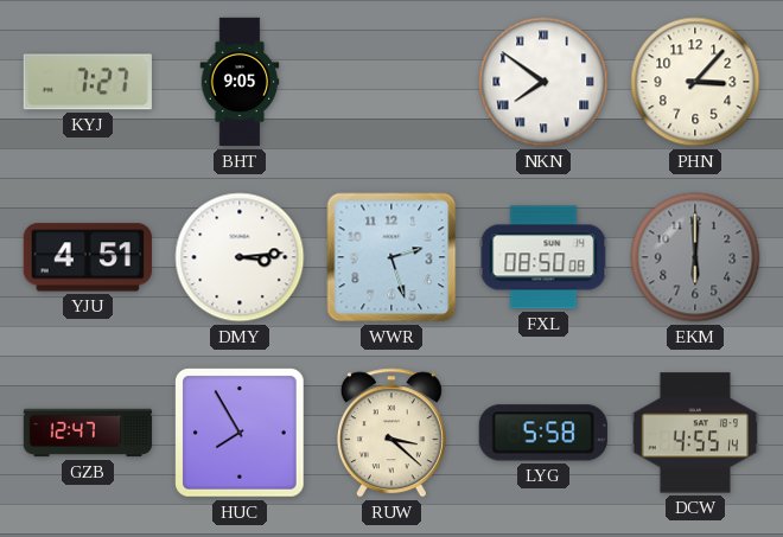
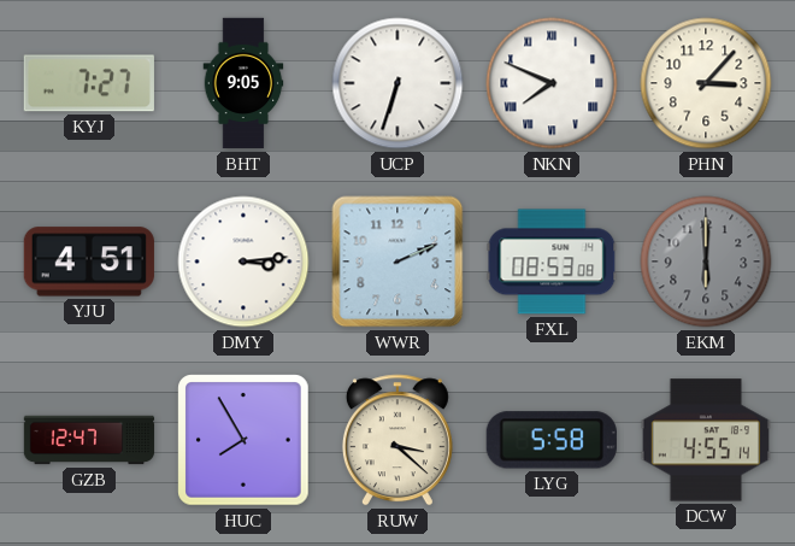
UCP: none -> 6:33 (397, 83)
NKN: 7:51 -> 7:49 (552, 83)
WWR: 2:27 -> 2:11 (397, 262)
FXL: 08:50 -> 08:53 (552, 262)
